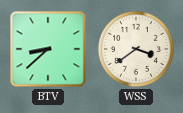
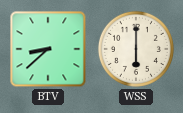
WSS: 3:39 -> 6:00 (136, 49)
